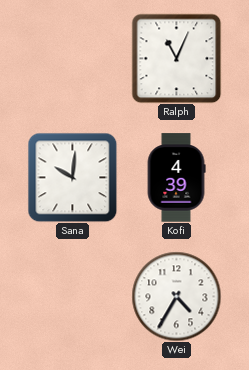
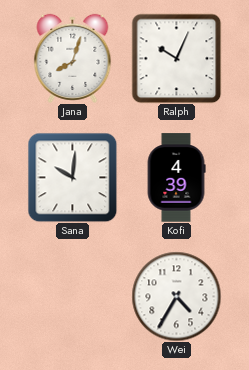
Jana: none -> 8:03 (73, 58)
Ralph: 11:04 -> 10:04 (176, 58)
